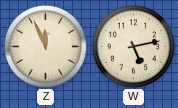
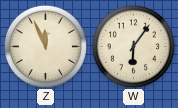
W: 5:13 -> 6:06 (133, 46)
